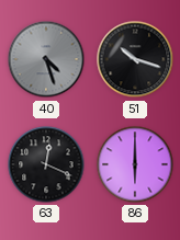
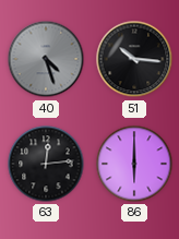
51: 10:18 -> 10:16 (134, 59)
63: 12:19 -> 12:14 (46, 164)
